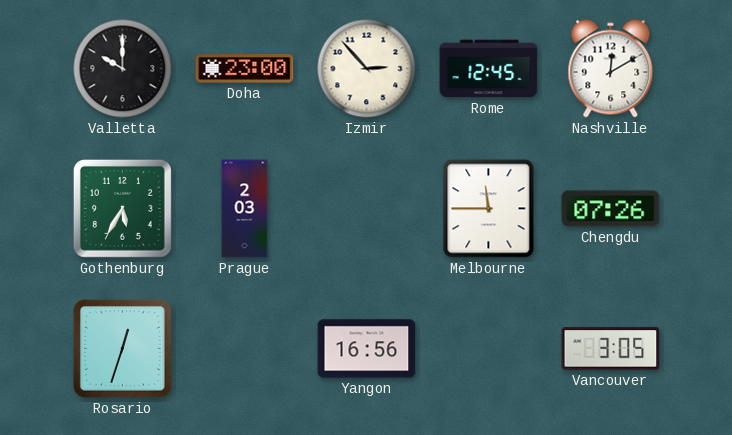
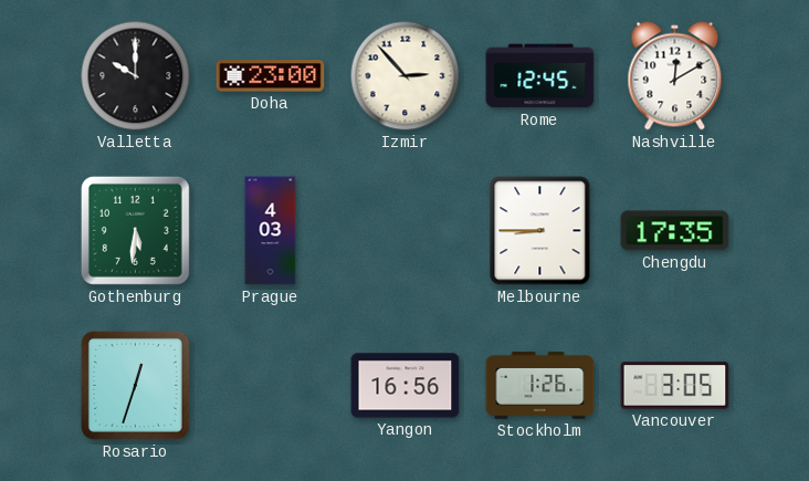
Gothenburg: 5:35 -> 5:31 (135, 230)
Prague: 2:03 -> 4:03 (271, 231)
Melbourne: 11:45 -> 8:45 (540, 231)
Chengdu: 07:26 -> 17:35 (675, 231)
Stockholm: none -> 1:26 (540, 386)
